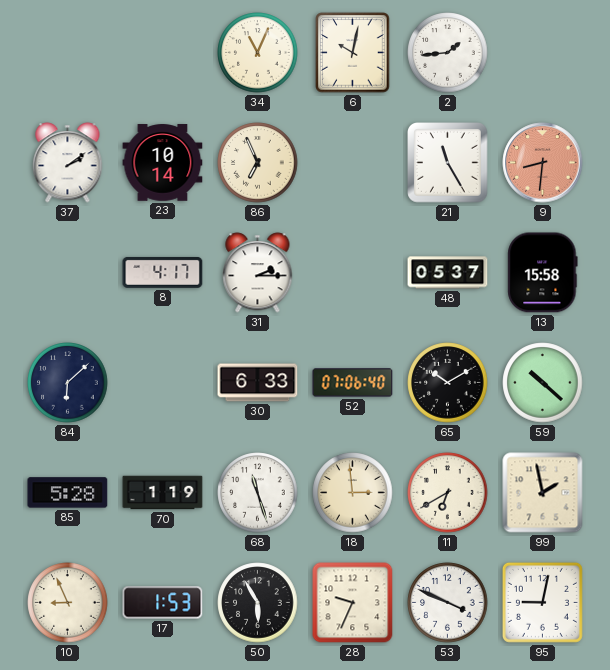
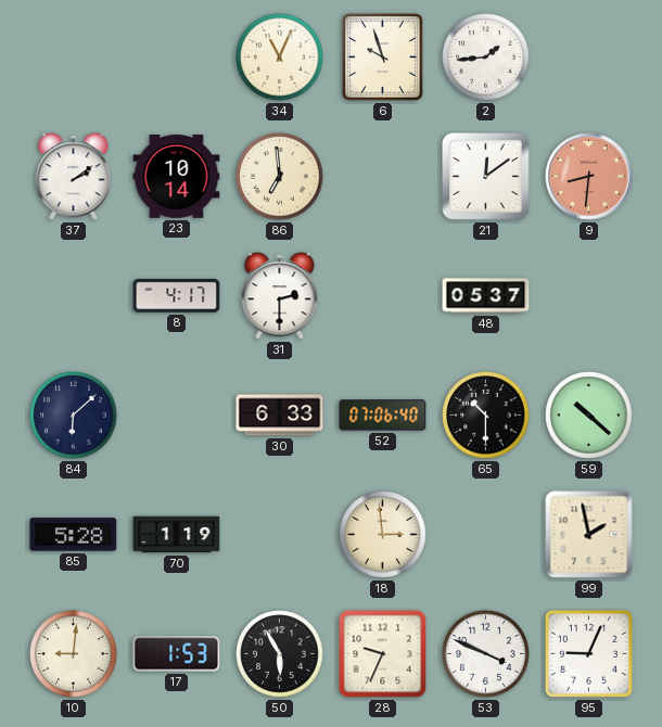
6: 10:02 -> 9:57 (383, 58)
86: 6:56 -> 6:59 (280, 177)
21: 11:25 -> 12:09 (486, 177)
31: 2:15 -> 2:30 (280, 296)
13: 15:58 -> none (543, 273)
65: 10:10 -> 10:30 (486, 416)
68: 11:27 -> none (258, 493)
11: 6:40 -> none (448, 493)
10: 8:56 -> 9:01 (74, 654)
95: 9:02 -> 9:04 (588, 653)
